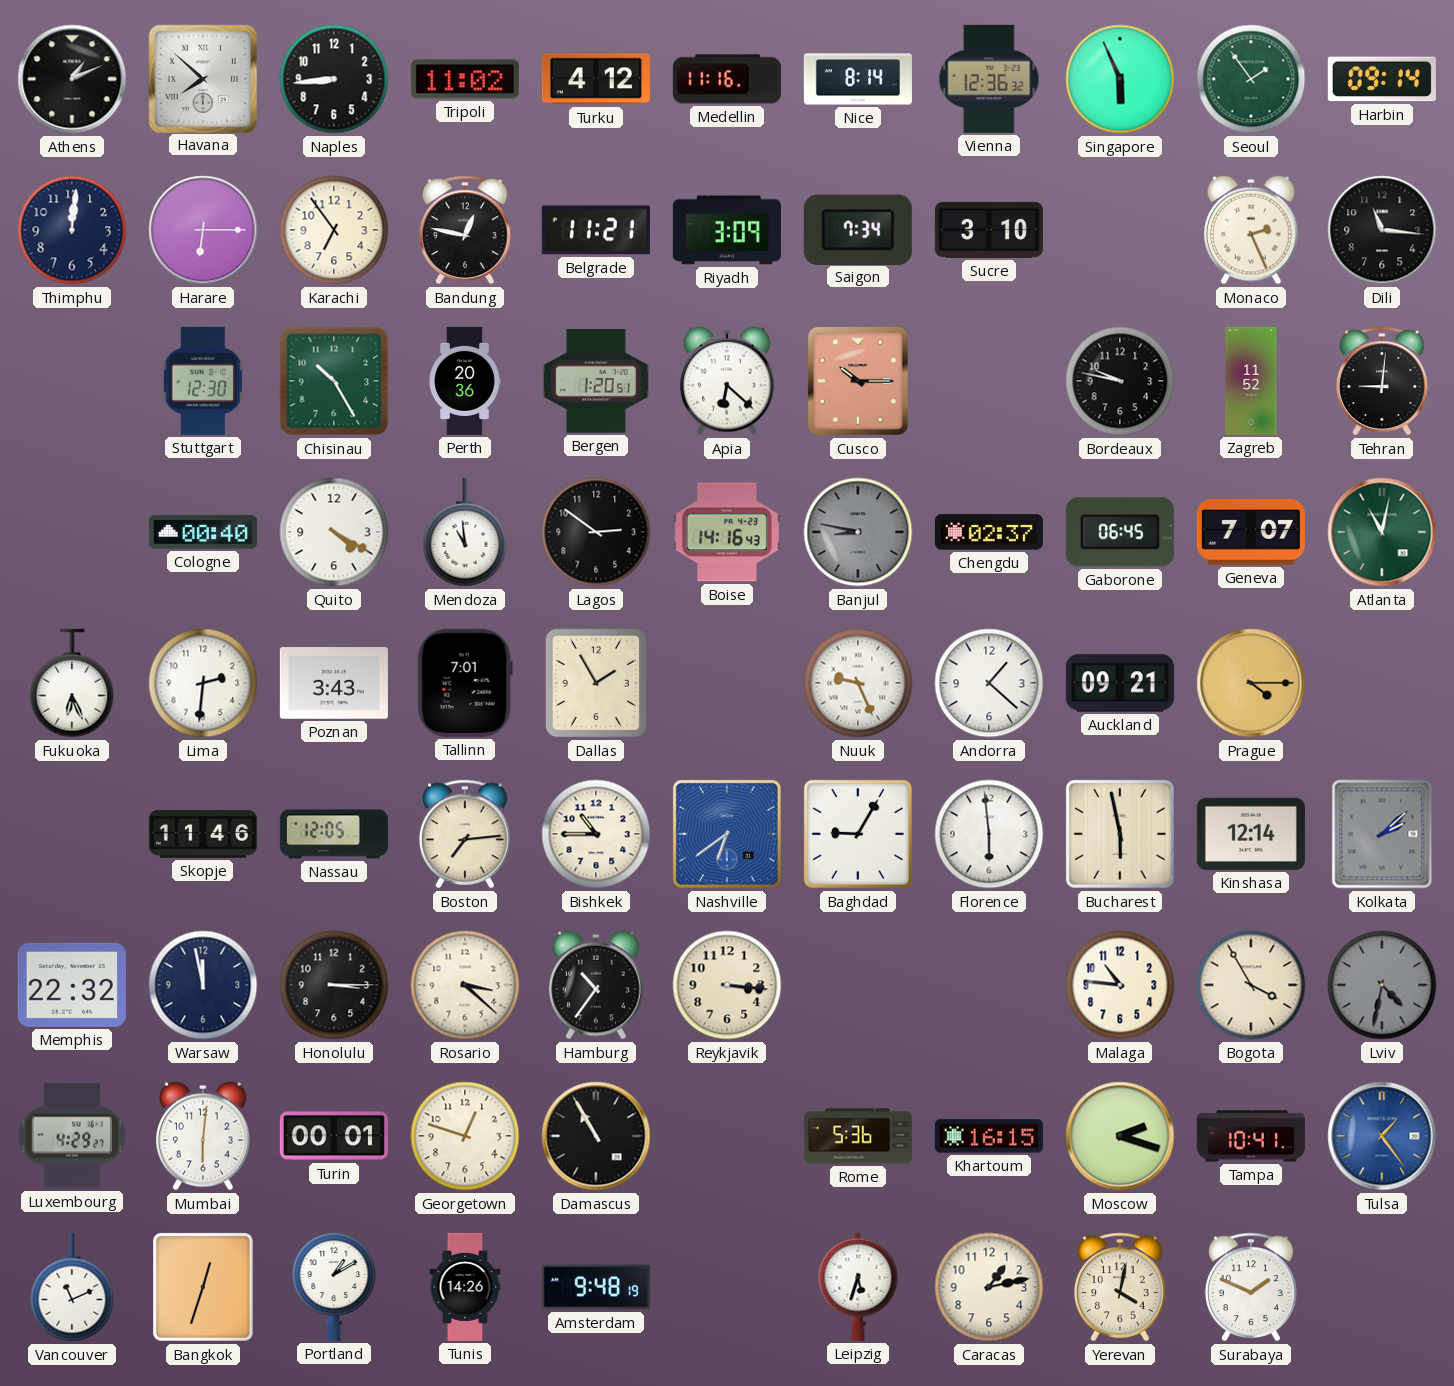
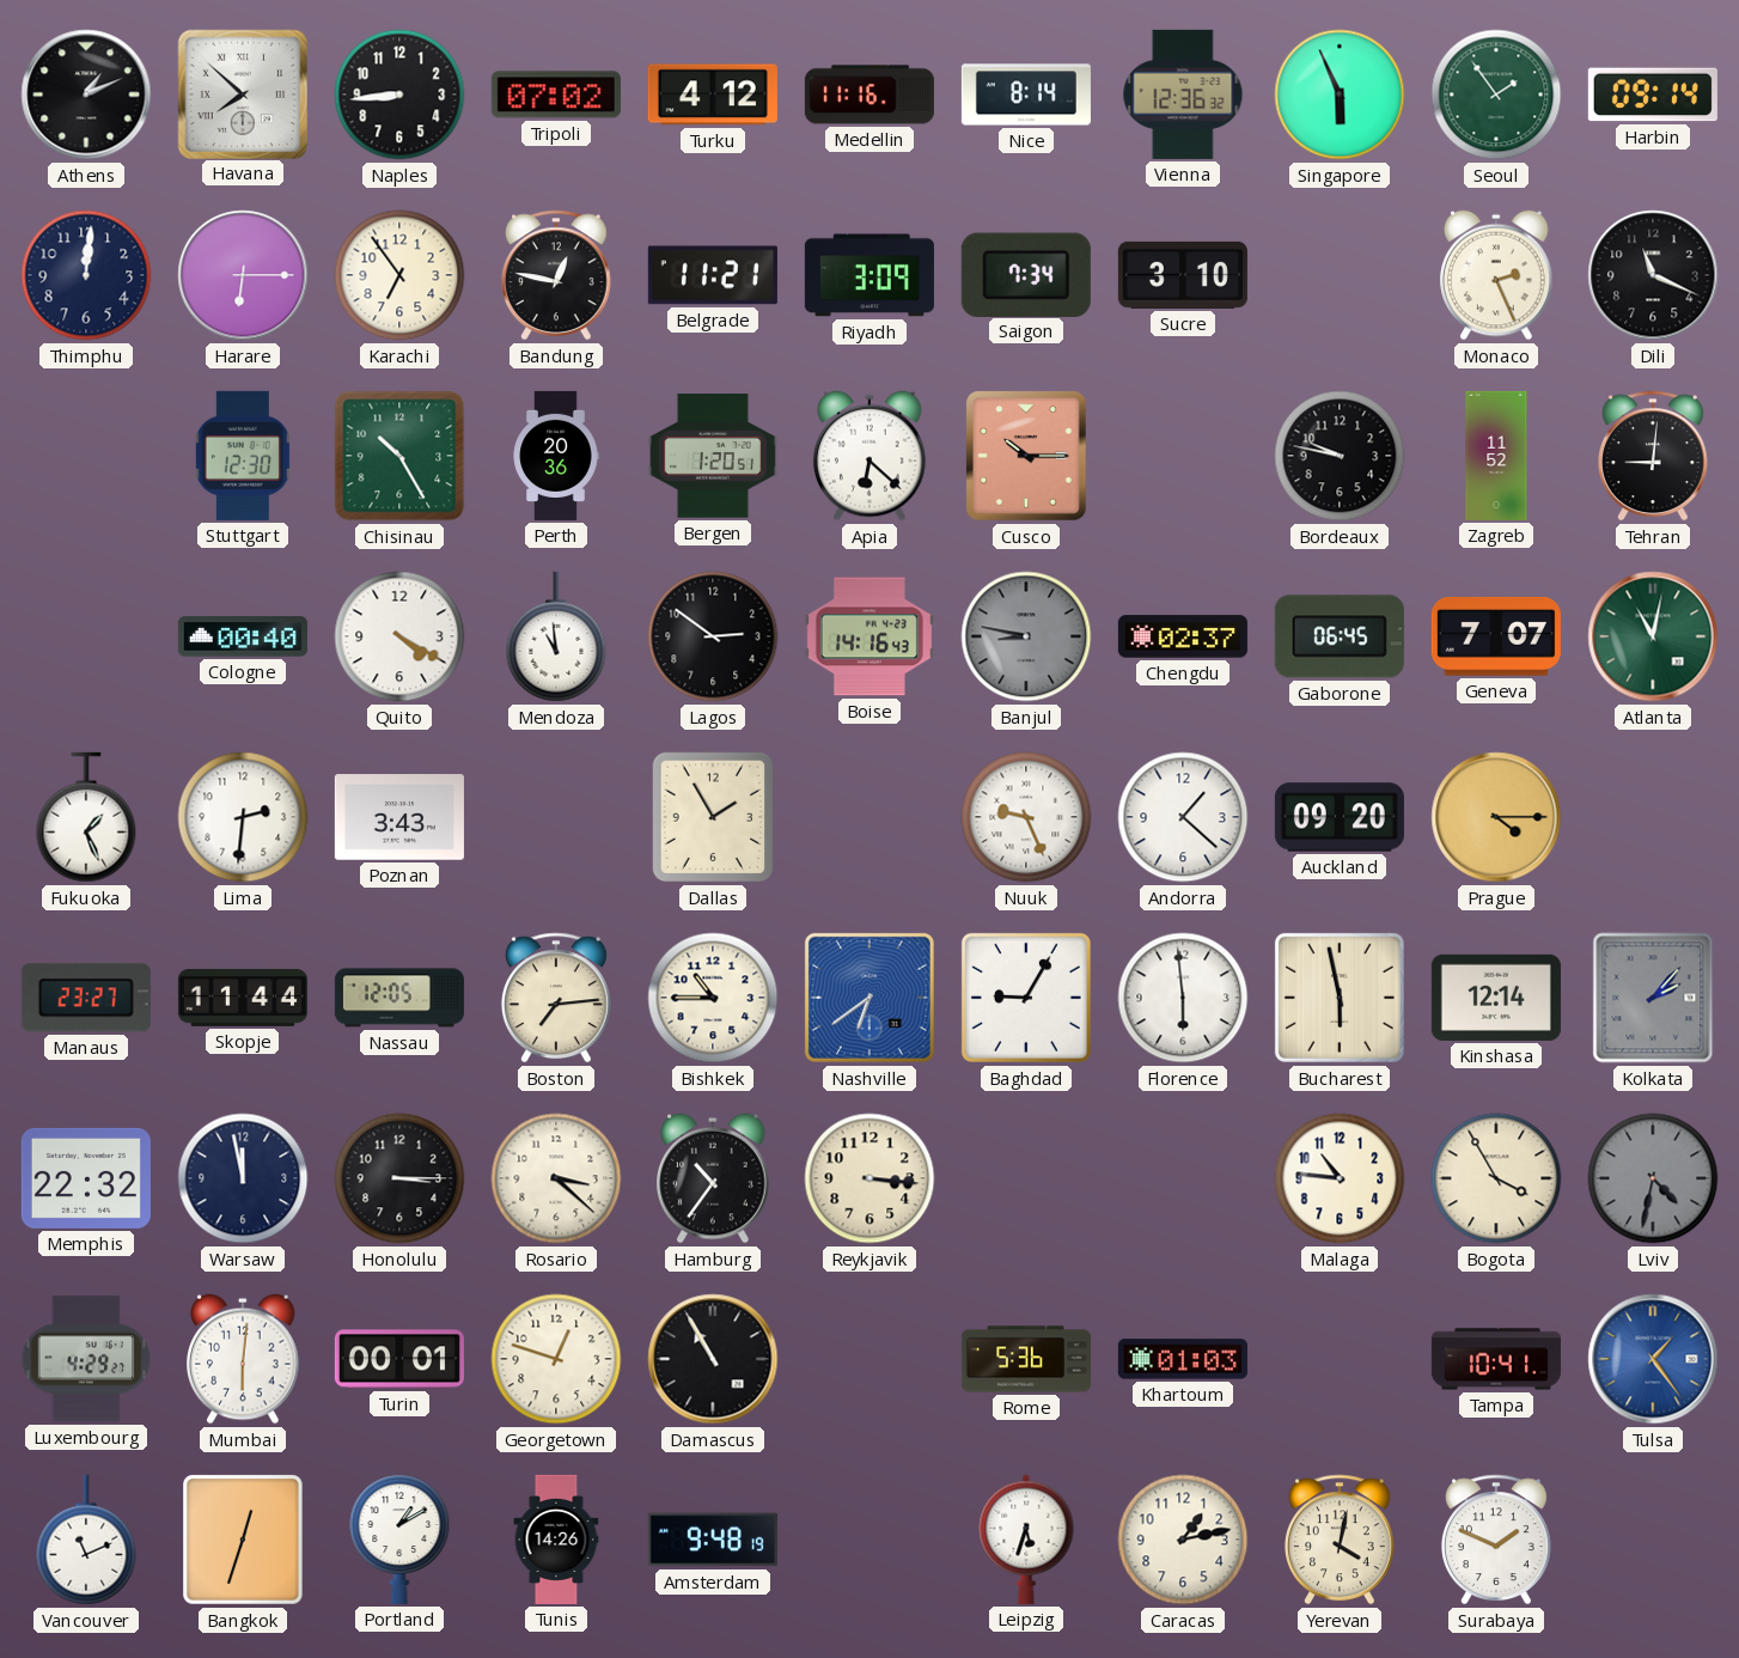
Tripoli: 11:02 -> 07:02 (556, 95)
Dili: 11:16 -> 11:19 (1653, 275)
Fukuoka: 6:26 -> 1:26 (86, 817)
Tallinn: 7:01 -> none (465, 683)
Auckland: 09:21 -> 09:20 (1340, 817)
Manaus: none -> 23:27 (86, 998)
Skopje: 11:46 -> 11:44 (243, 999)
Kolkata: 2:08 -> 2:07 (1653, 998)
Khartoum: 16:15 -> 01:03 (1183, 1359)
Moscow: 2:18 -> none (1120, 1136)
